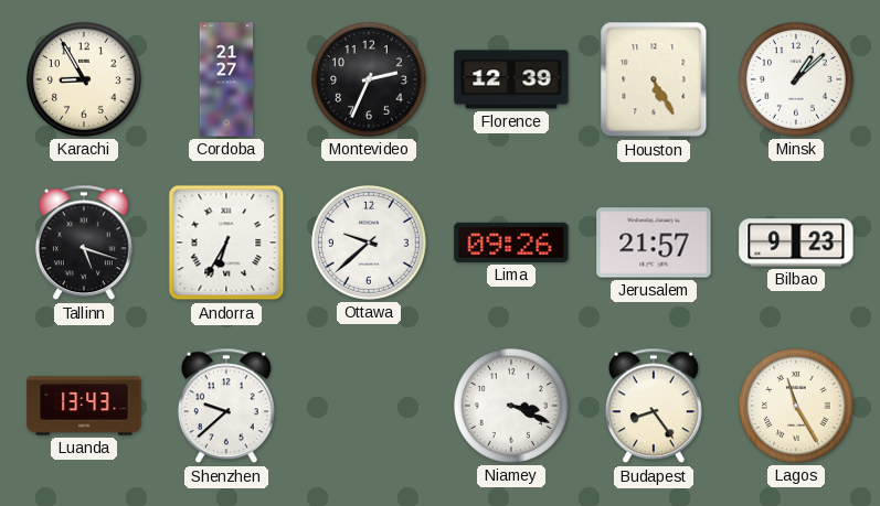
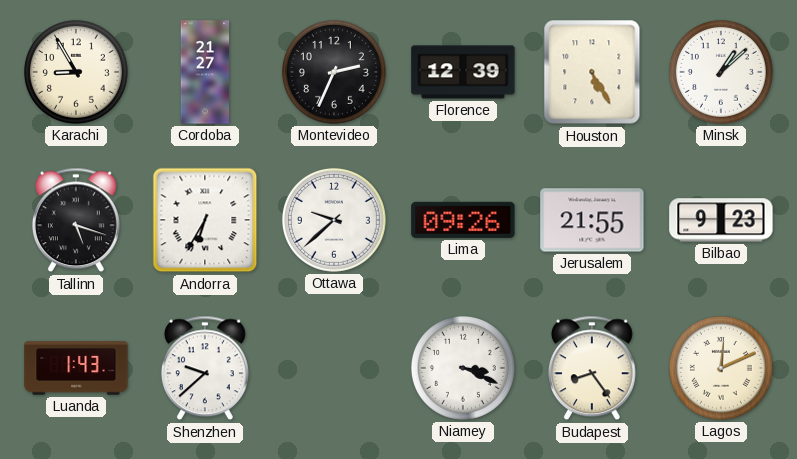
Jerusalem: 21:57 -> 21:55 (592, 220)
Luanda: 13:43 -> 1:43 (76, 368)
Lagos: 11:25 -> 12:11 (721, 368)
